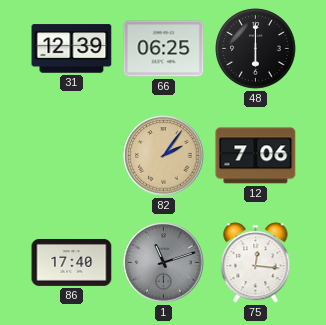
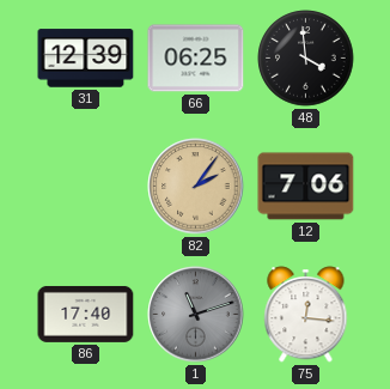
48: 6:00 -> 3:59 (306, 59)
